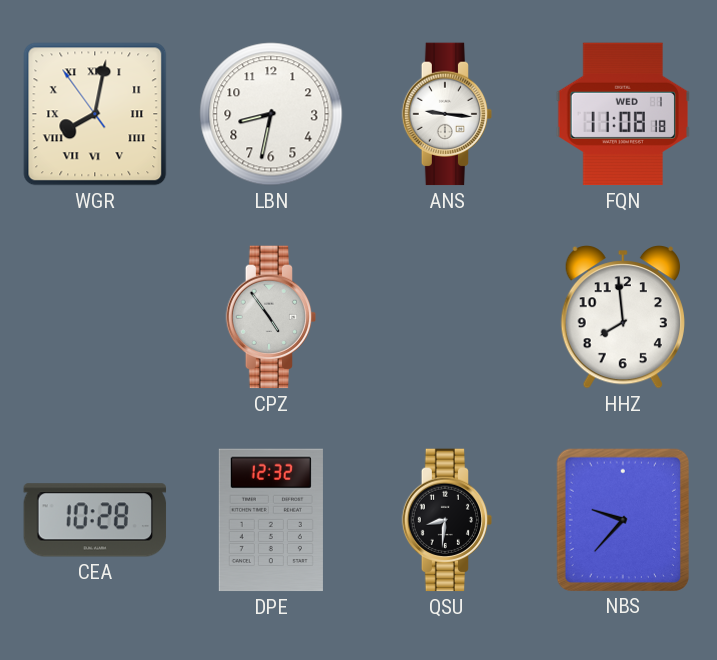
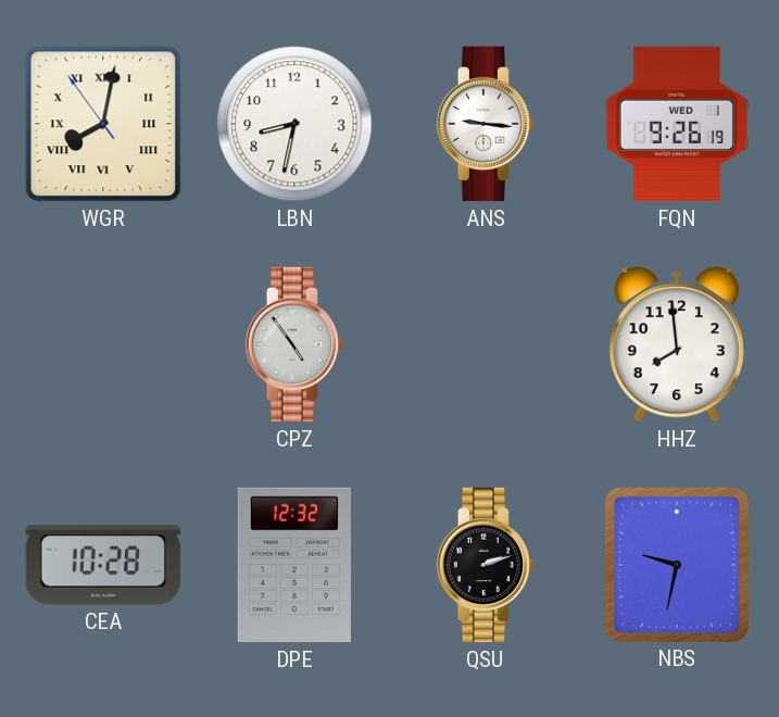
FQN: 11:08 -> 9:26 (676, 124)
QSU: 8:31 -> 2:12 (486, 565)
NBS: 9:37 -> 9:32 (676, 564)
